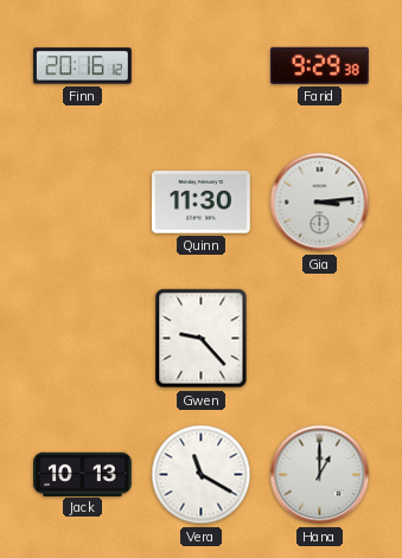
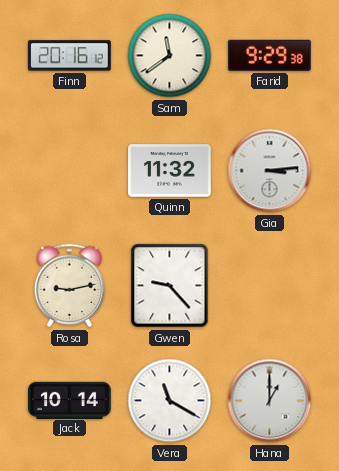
Sam: none -> 11:39 (170, 56)
Quinn: 11:30 -> 11:32 (170, 171)
Rosa: none -> 9:13 (70, 286)
Jack: 10:13 -> 10:14 (70, 400)
